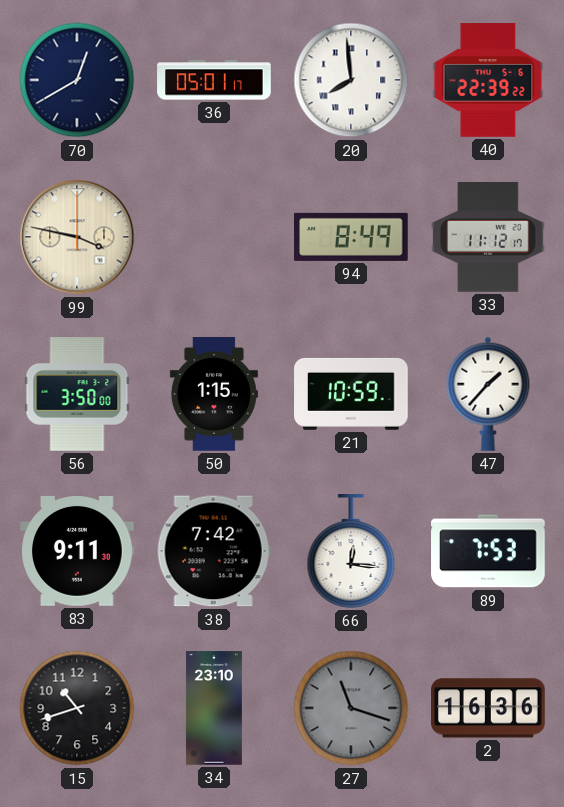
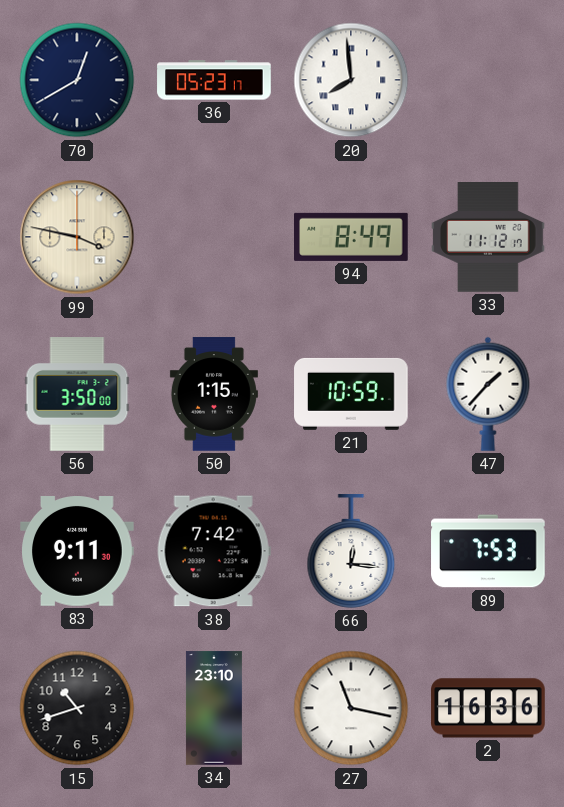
36: 05:01 -> 05:23 (214, 80)
40: 22:39 -> none (488, 80)
27: 11:18 -> 11:17 (351, 708)
27 dial: grey -> white (351, 708)
